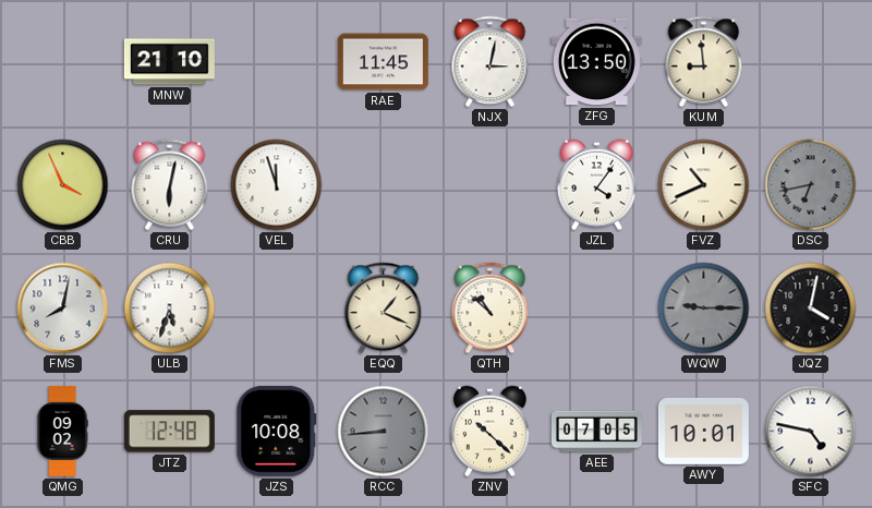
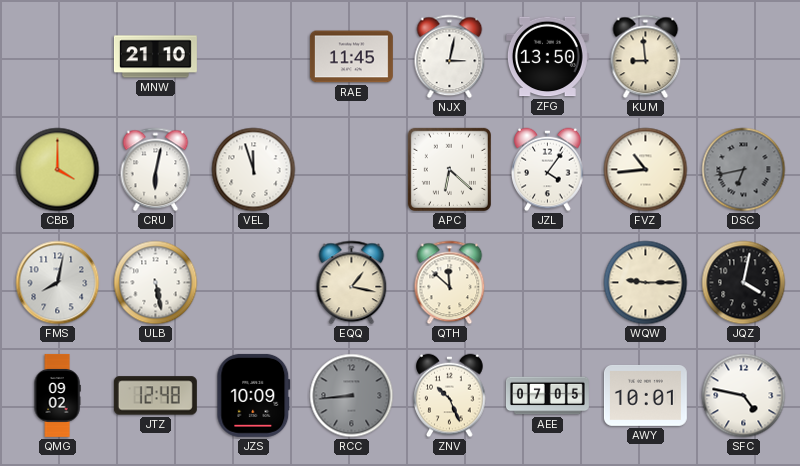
CBB: 3:56 -> 4:00 (58, 170)
APC: none -> 6:22 (449, 169)
FVZ: 10:41 -> 10:44 (646, 170)
ULB: 5:33 -> 5:28 (156, 283)
EQQ: 1:19 -> 1:17 (352, 283)
QTH: 10:52 -> 11:52 (450, 283)
WQW dial: grey -> cream (646, 283)
JZS: 10:08 -> 10:09 (254, 395)
ZNV: 10:22 -> 10:26 (450, 396)
